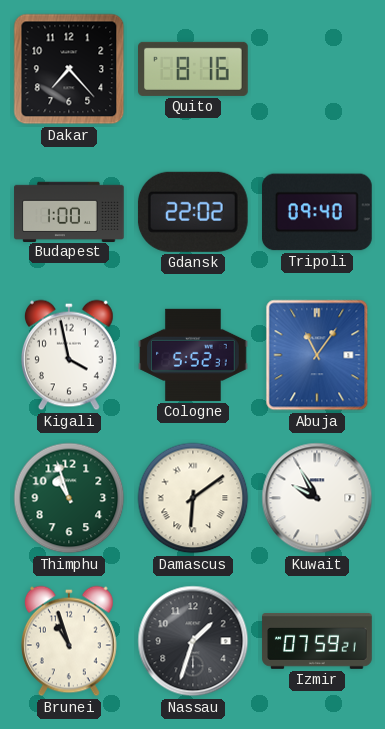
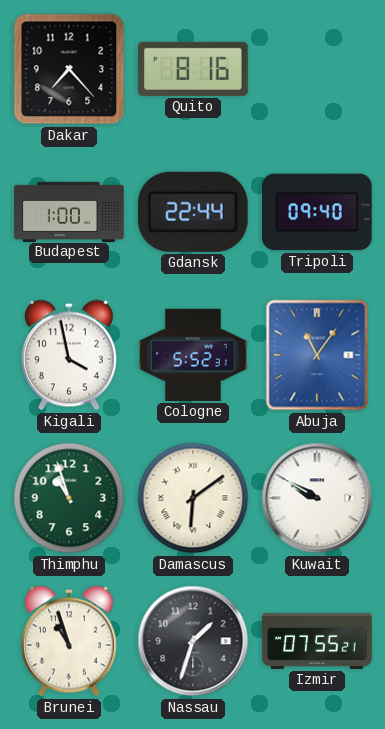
Gdansk: 22:02 -> 22:44 (193, 212)
Kuwait: 9:55 -> 9:50 (317, 498)
Izmir: 07:59 -> 07:55 (317, 642)
